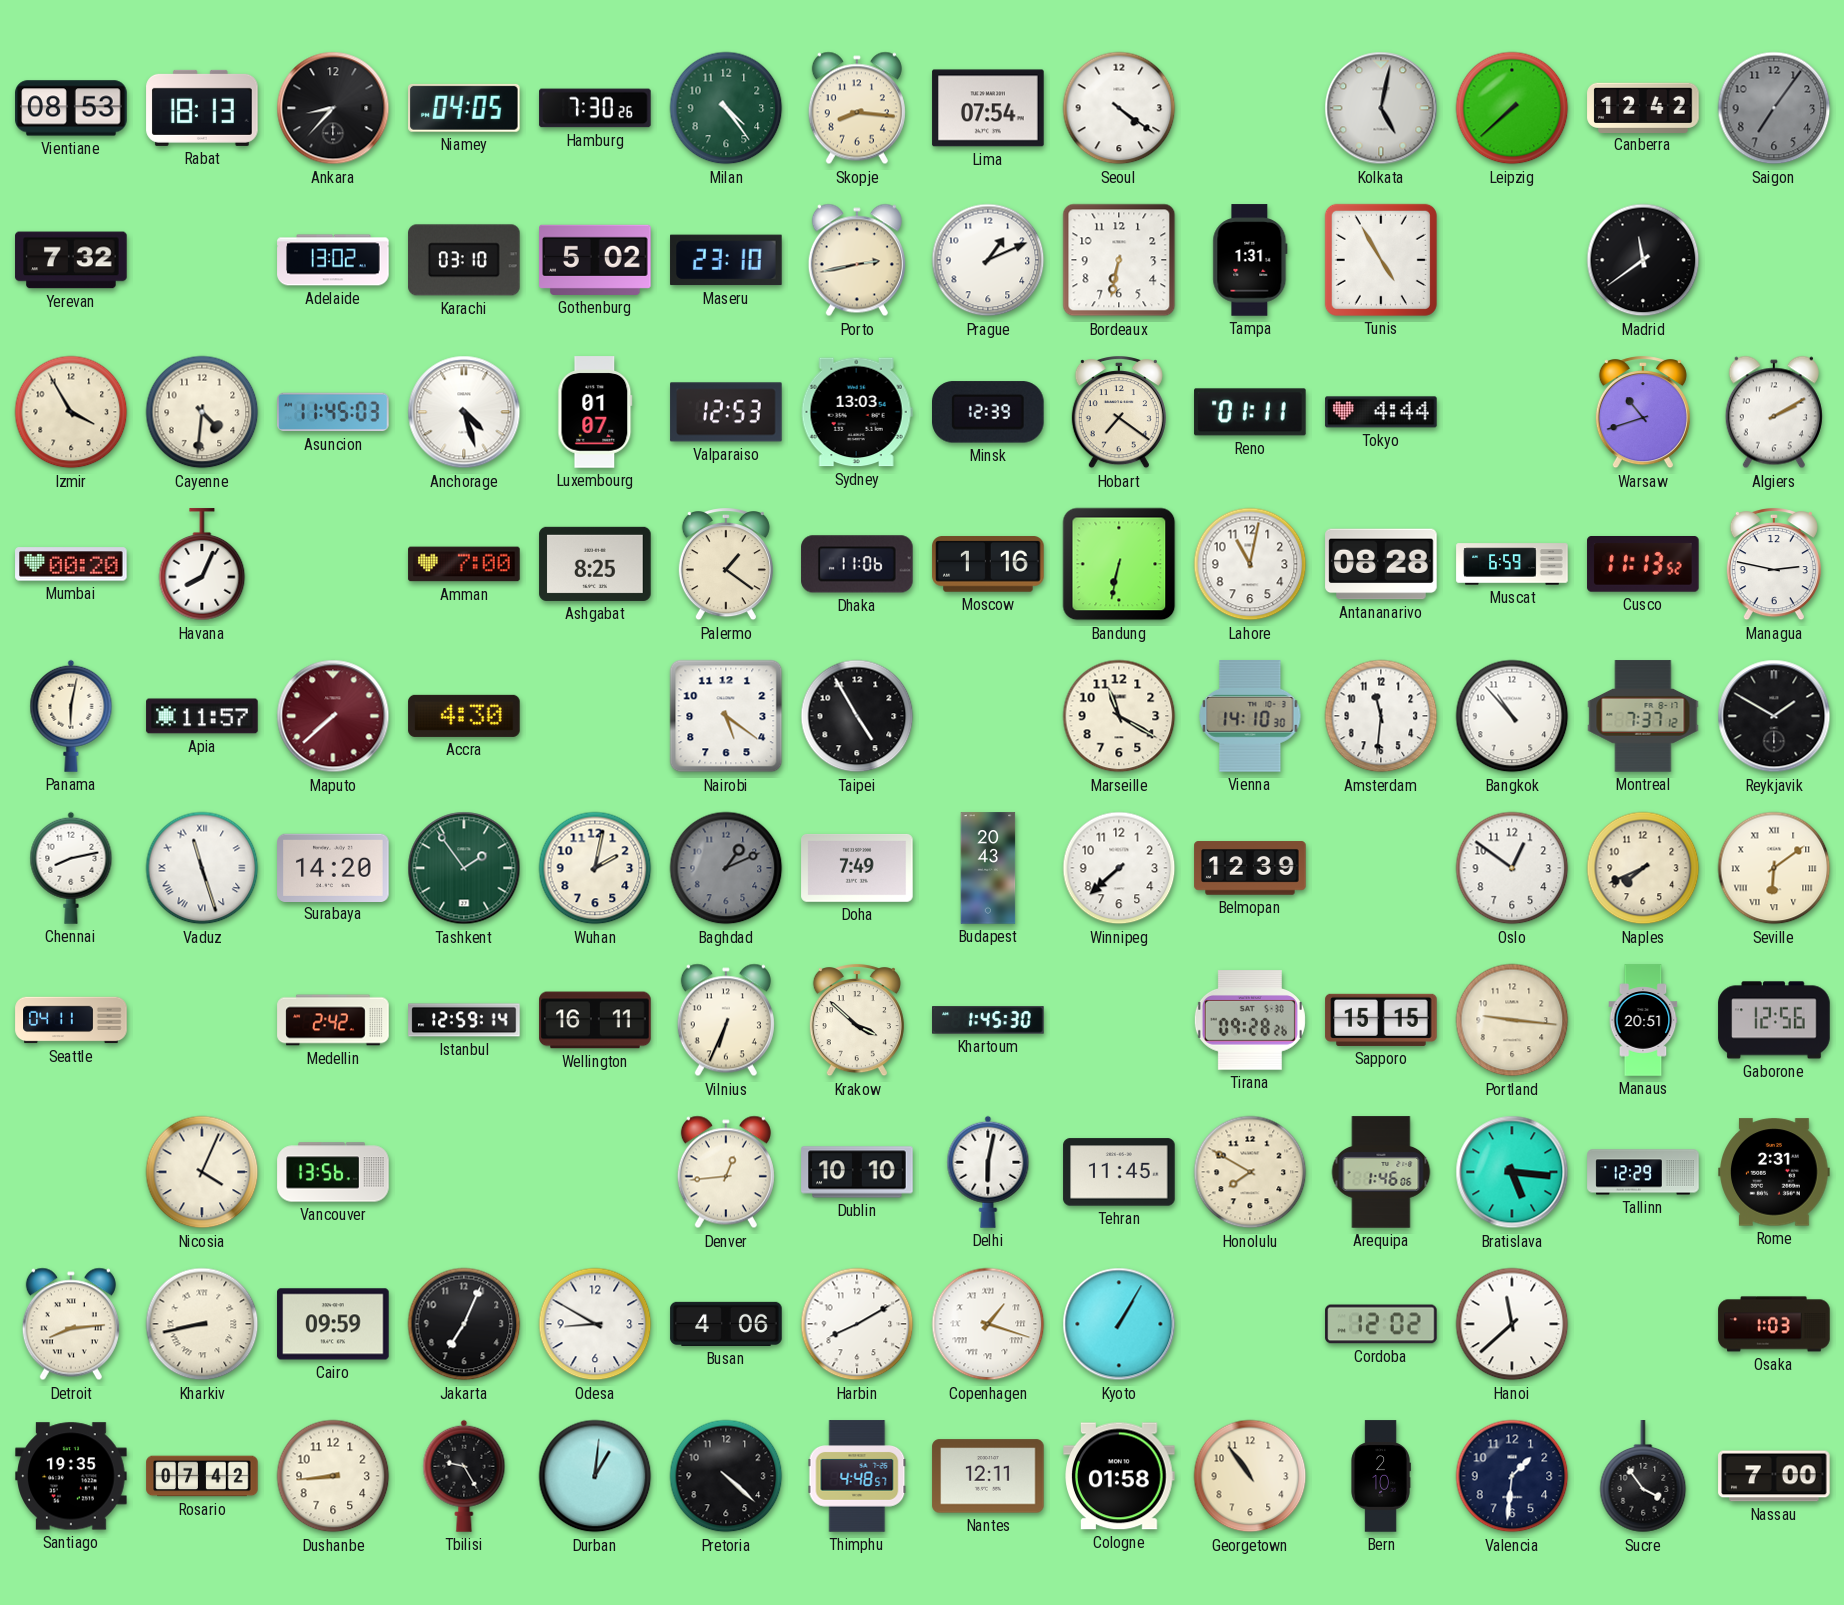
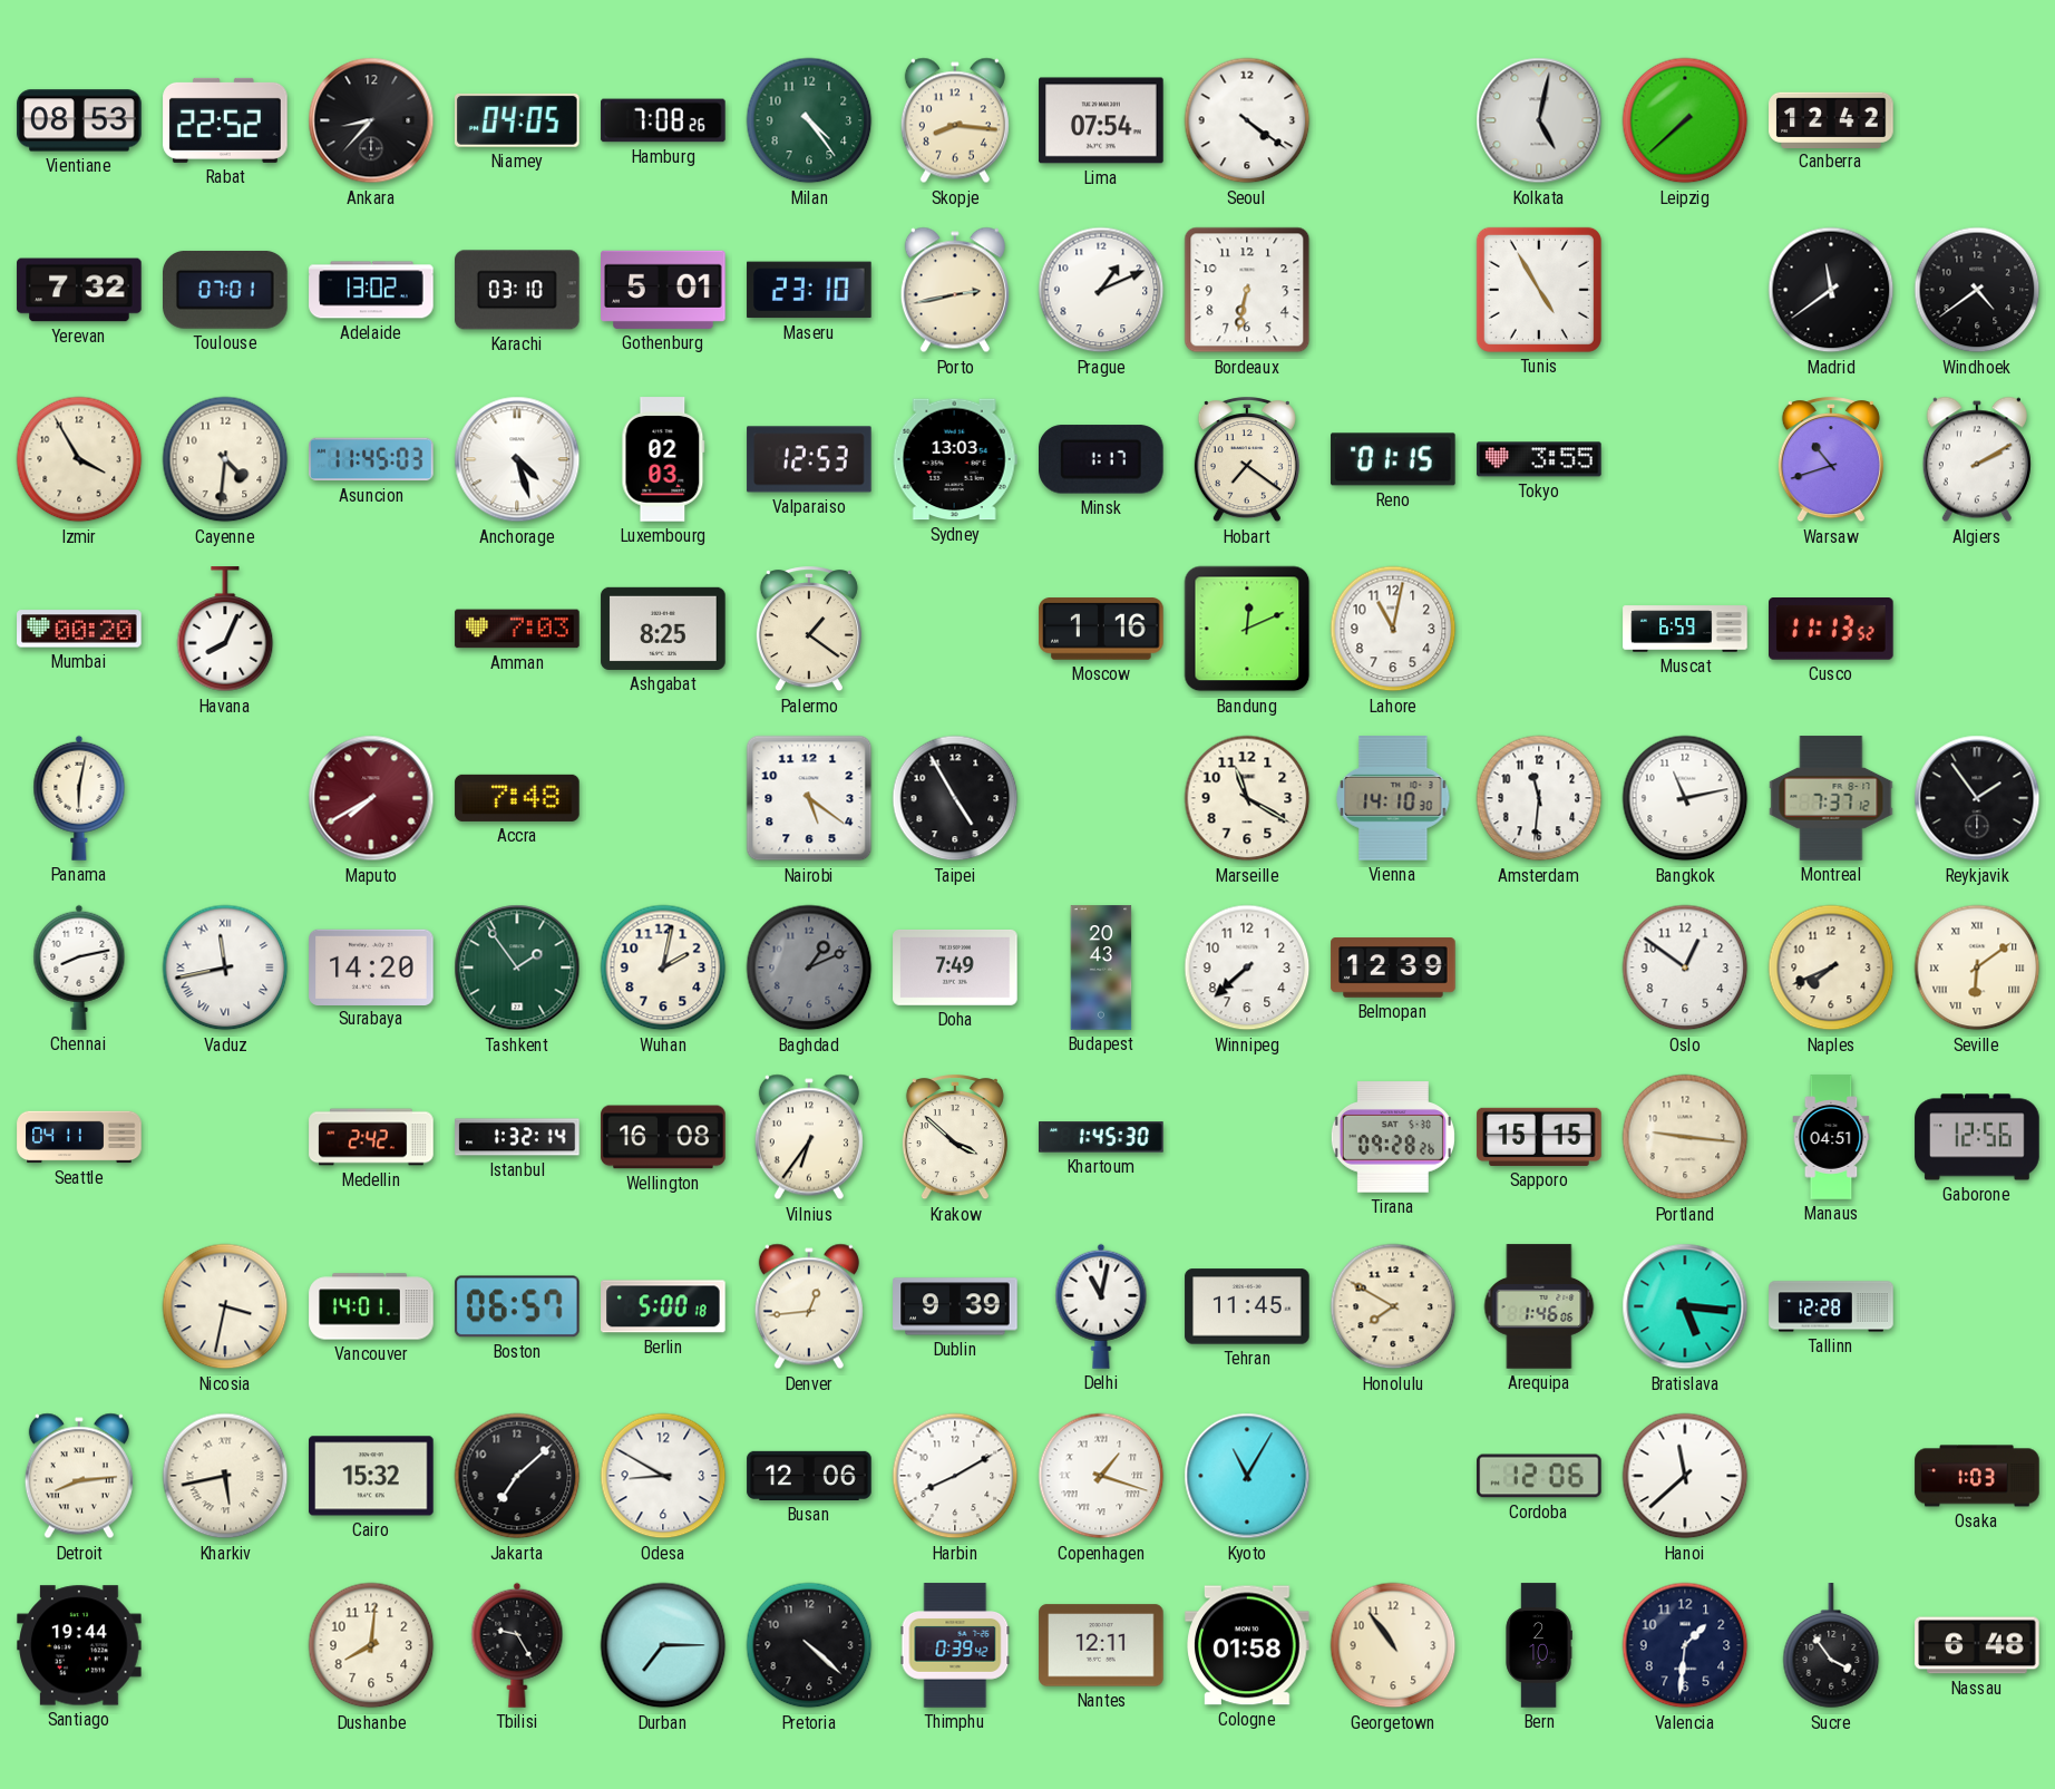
Rabat: 18:13 -> 22:52 (225, 120)
Hamburg: 7:30 -> 7:08 (663, 120)
Saigon: 7:06 -> none (1774, 108)
Toulouse: none -> 07:01 (225, 290)
Gothenburg: 5:02 -> 5:01 (663, 290)
Tampa: 1:31 -> none (1250, 260)
Windhoek: none -> 4:39 (1977, 290)
Luxembourg: 01:07 -> 02:03 (663, 459)
Minsk: 12:39 -> 1:17 (1102, 459)
Reno: 01:11 -> 01:15 (1393, 459)
Tokyo: 4:44 -> 3:55 (1539, 459)
Amman: 7:00 -> 7:03 (517, 629)
Dhaka: 11:06 -> none (857, 564)
Bandung: 6:32 -> 12:11 (1247, 629)
Antananarivo: 08:28 -> none (1381, 564)
Managua: 2:47 -> none (1774, 565)
Apia: 11:57 -> none (202, 716)
Maputo: 7:38 -> 7:40 (371, 798)
Accra: 4:30 -> 7:48 (517, 798)
Bangkok: 10:53 -> 11:13 (1685, 798)
Reykjavik: 1:50 -> 1:54 (1977, 798)
Vaduz: 11:27 -> 11:43 (225, 968)
Istanbul: 12:59 -> 1:32 (517, 1137)
Wellington: 16:11 -> 16:08 (663, 1137)
Vilnius: 6:34 -> 6:36 (809, 1137)
Manaus: 20:51 -> 04:51 (1831, 1137)
Nicosia: 4:04 -> 3:32 (225, 1306)
Vancouver: 13:56 -> 14:01 (371, 1306)
Boston: none -> 06:57 (517, 1306)
Berlin: none -> 5:00 (663, 1306)
Dublin: 10:10 -> 9:39 (955, 1306)
Delhi: 6:02 -> 11:02 (1101, 1306)
Tallinn: 12:29 -> 12:28 (1831, 1306)
Rome: 2:31 -> none (1774, 1172)
Kharkiv: 8:43 -> 5:43 (225, 1476)
Cairo: 09:59 -> 15:32 (371, 1476)
Jakarta: 7:04 -> 7:08 (517, 1476)
Busan: 4:06 -> 12:06 (809, 1476)
Kyoto: 1:05 -> 11:05 (1247, 1476)
Cordoba: 12:02 -> 12:06 (1539, 1476)
Santiago: 19:35 -> 19:44 (79, 1645)
Rosario: 07:42 -> none (202, 1476)
Dushanbe: 8:44 -> 8:01 (371, 1645)
Durban: 1:01 -> 7:15 (663, 1645)
Thimphu: 4:48 -> 0:39 (955, 1645)
Nassau: 7:00 -> 6:48 (1977, 1645)
